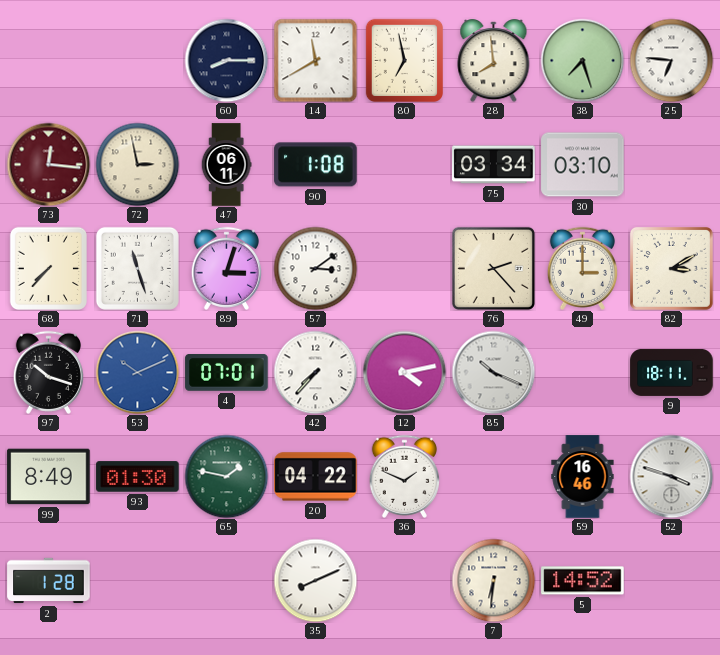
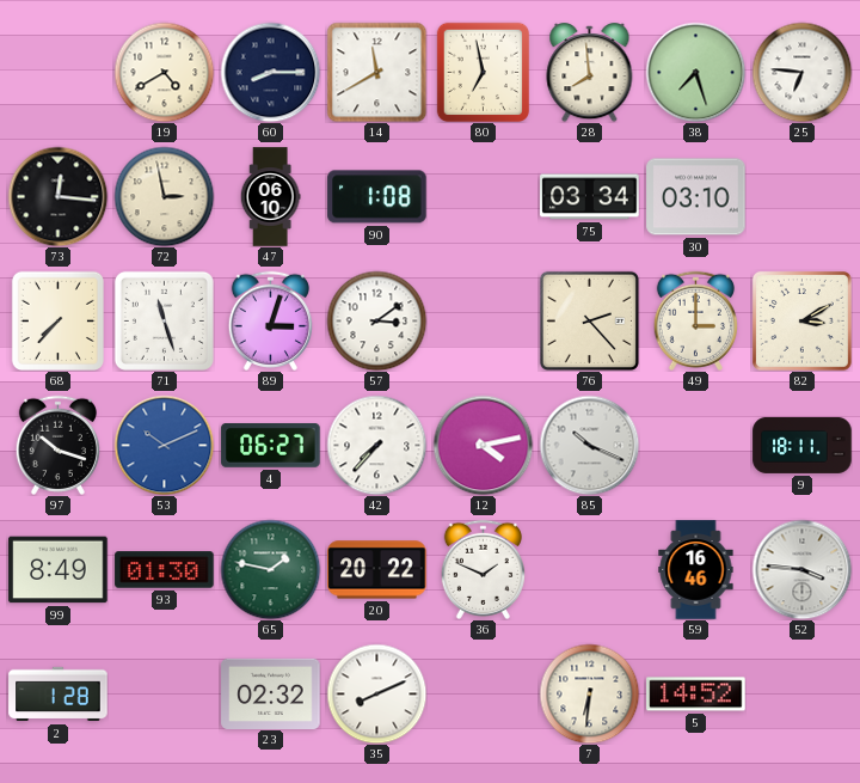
19: none -> 4:40 (164, 72)
73 dial: burgundy -> black (57, 196)
47: 06:11 -> 06:10 (270, 197)
4: 07:01 -> 06:27 (271, 446)
20: 04:22 -> 20:22 (377, 570)
52: 3:48 -> 3:46 (801, 569)
23: none -> 02:32 (271, 693)
